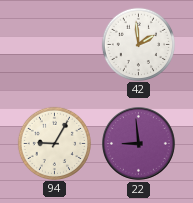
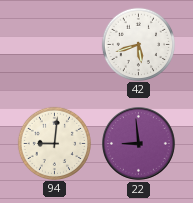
42: 1:59 -> 5:42 (138, 44)
94: 9:05 -> 9:01 (54, 143)
